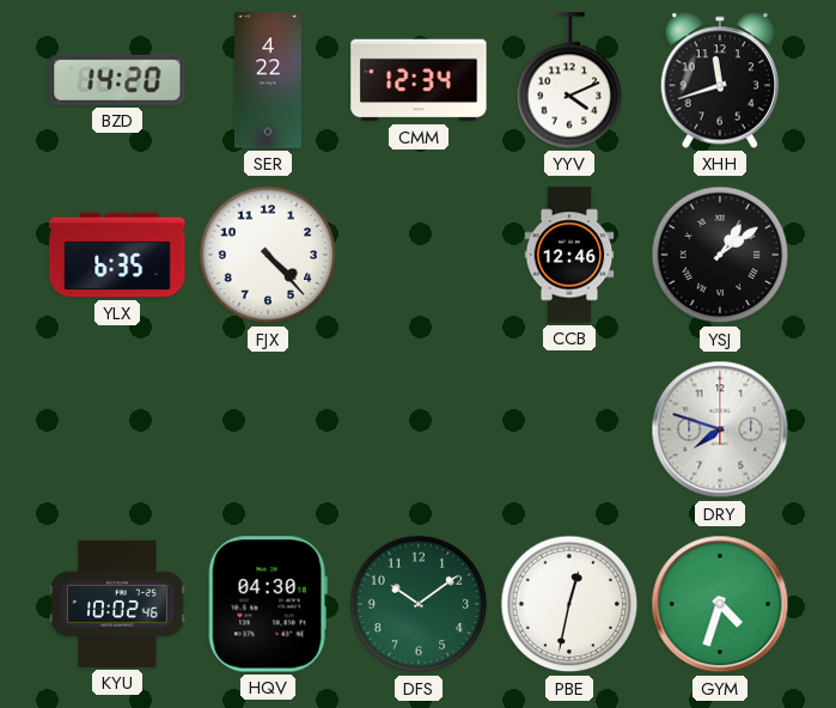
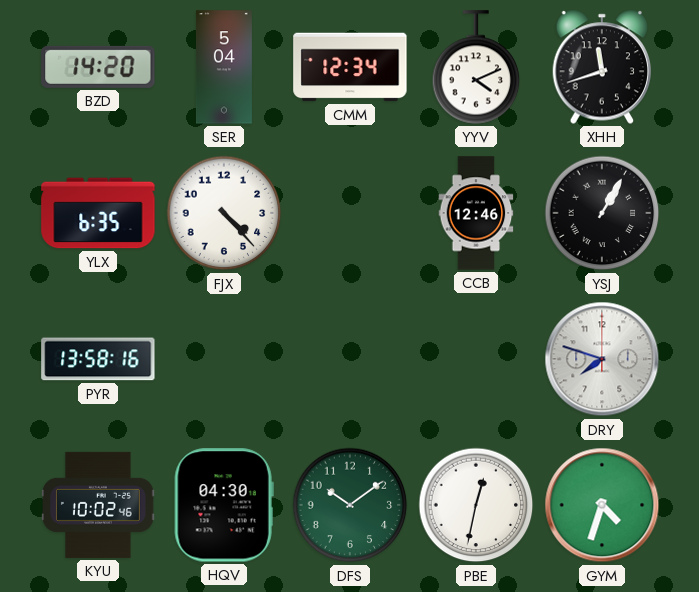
SER: 4:22 -> 5:04 (224, 67)
YSJ: 1:09 -> 1:05 (602, 213)
PYR: none -> 13:58 (98, 359)
